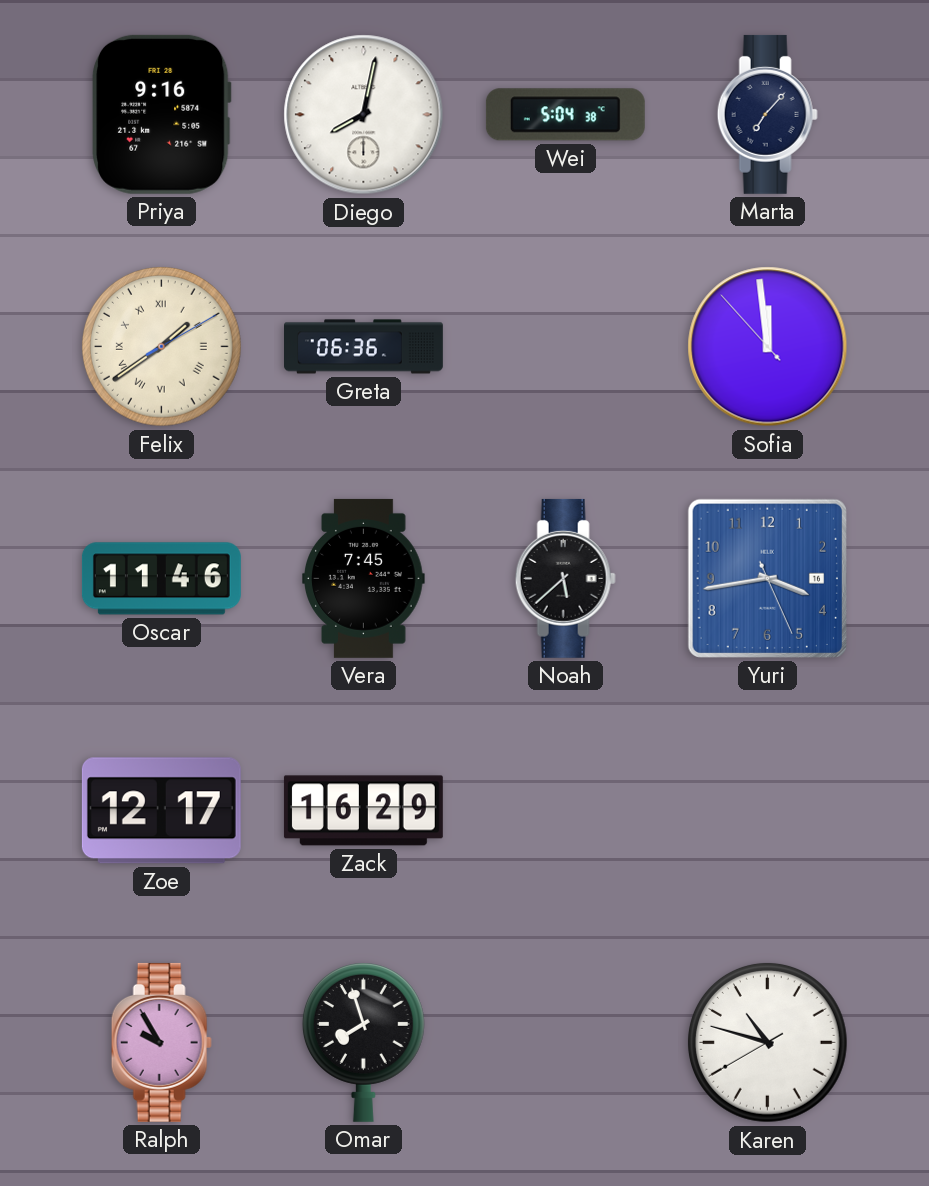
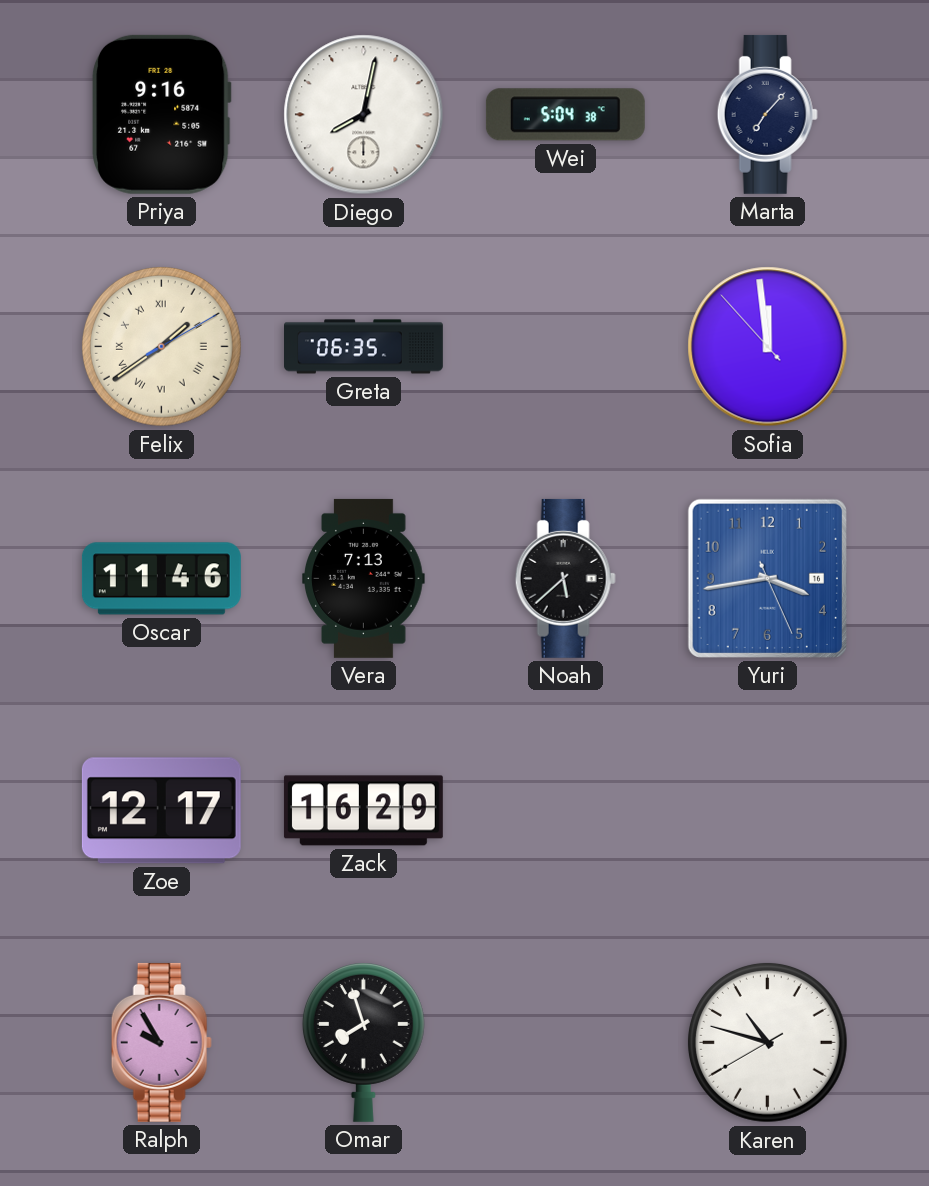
Greta: 06:36 -> 06:35 (364, 347)
Vera: 7:45 -> 7:13 (364, 578)
